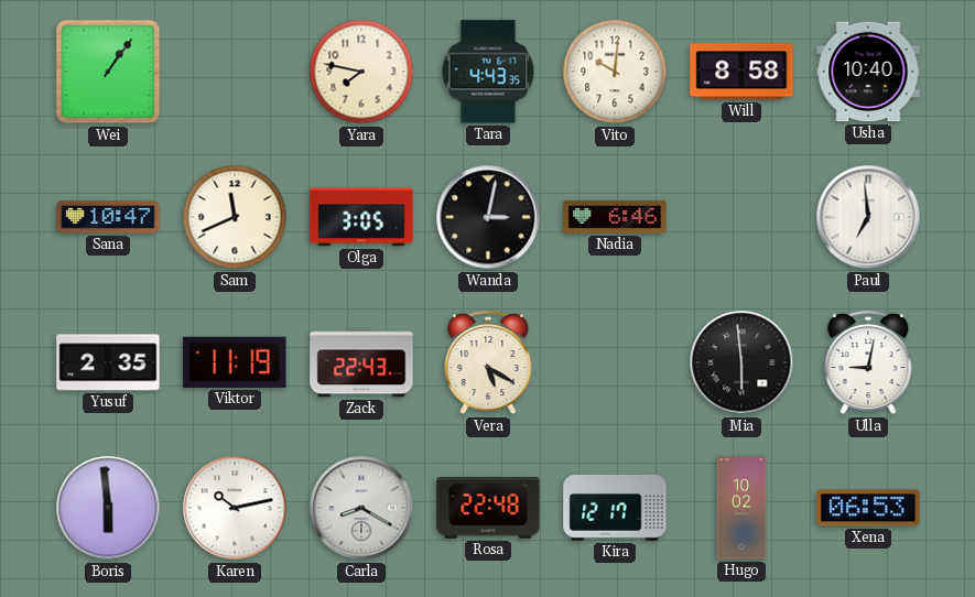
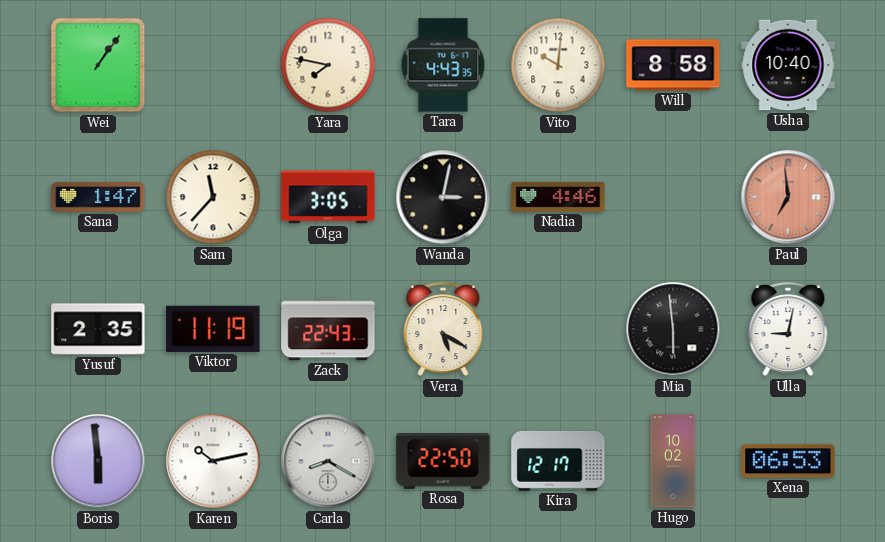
Sana: 10:47 -> 1:47 (98, 197)
Sam: 11:41 -> 11:37 (213, 197)
Nadia: 6:46 -> 4:46 (558, 197)
Paul dial: white -> salmon (788, 197)
Rosa: 22:48 -> 22:50 (443, 462)
